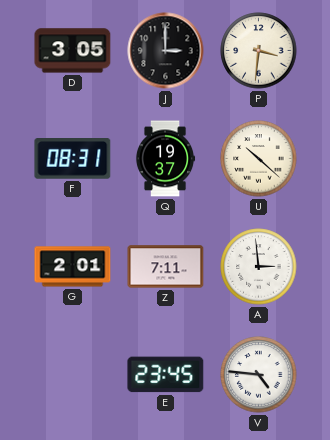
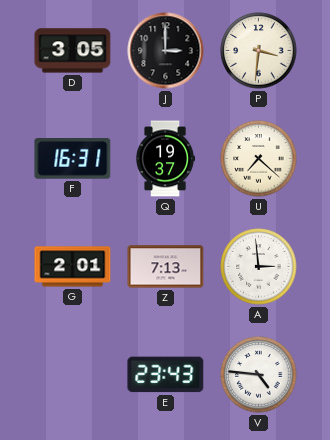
F: 08:31 -> 16:31 (73, 159)
U: 10:22 -> 7:22 (259, 159)
Z: 7:11 -> 7:13 (166, 267)
E: 23:45 -> 23:43 (166, 375)
